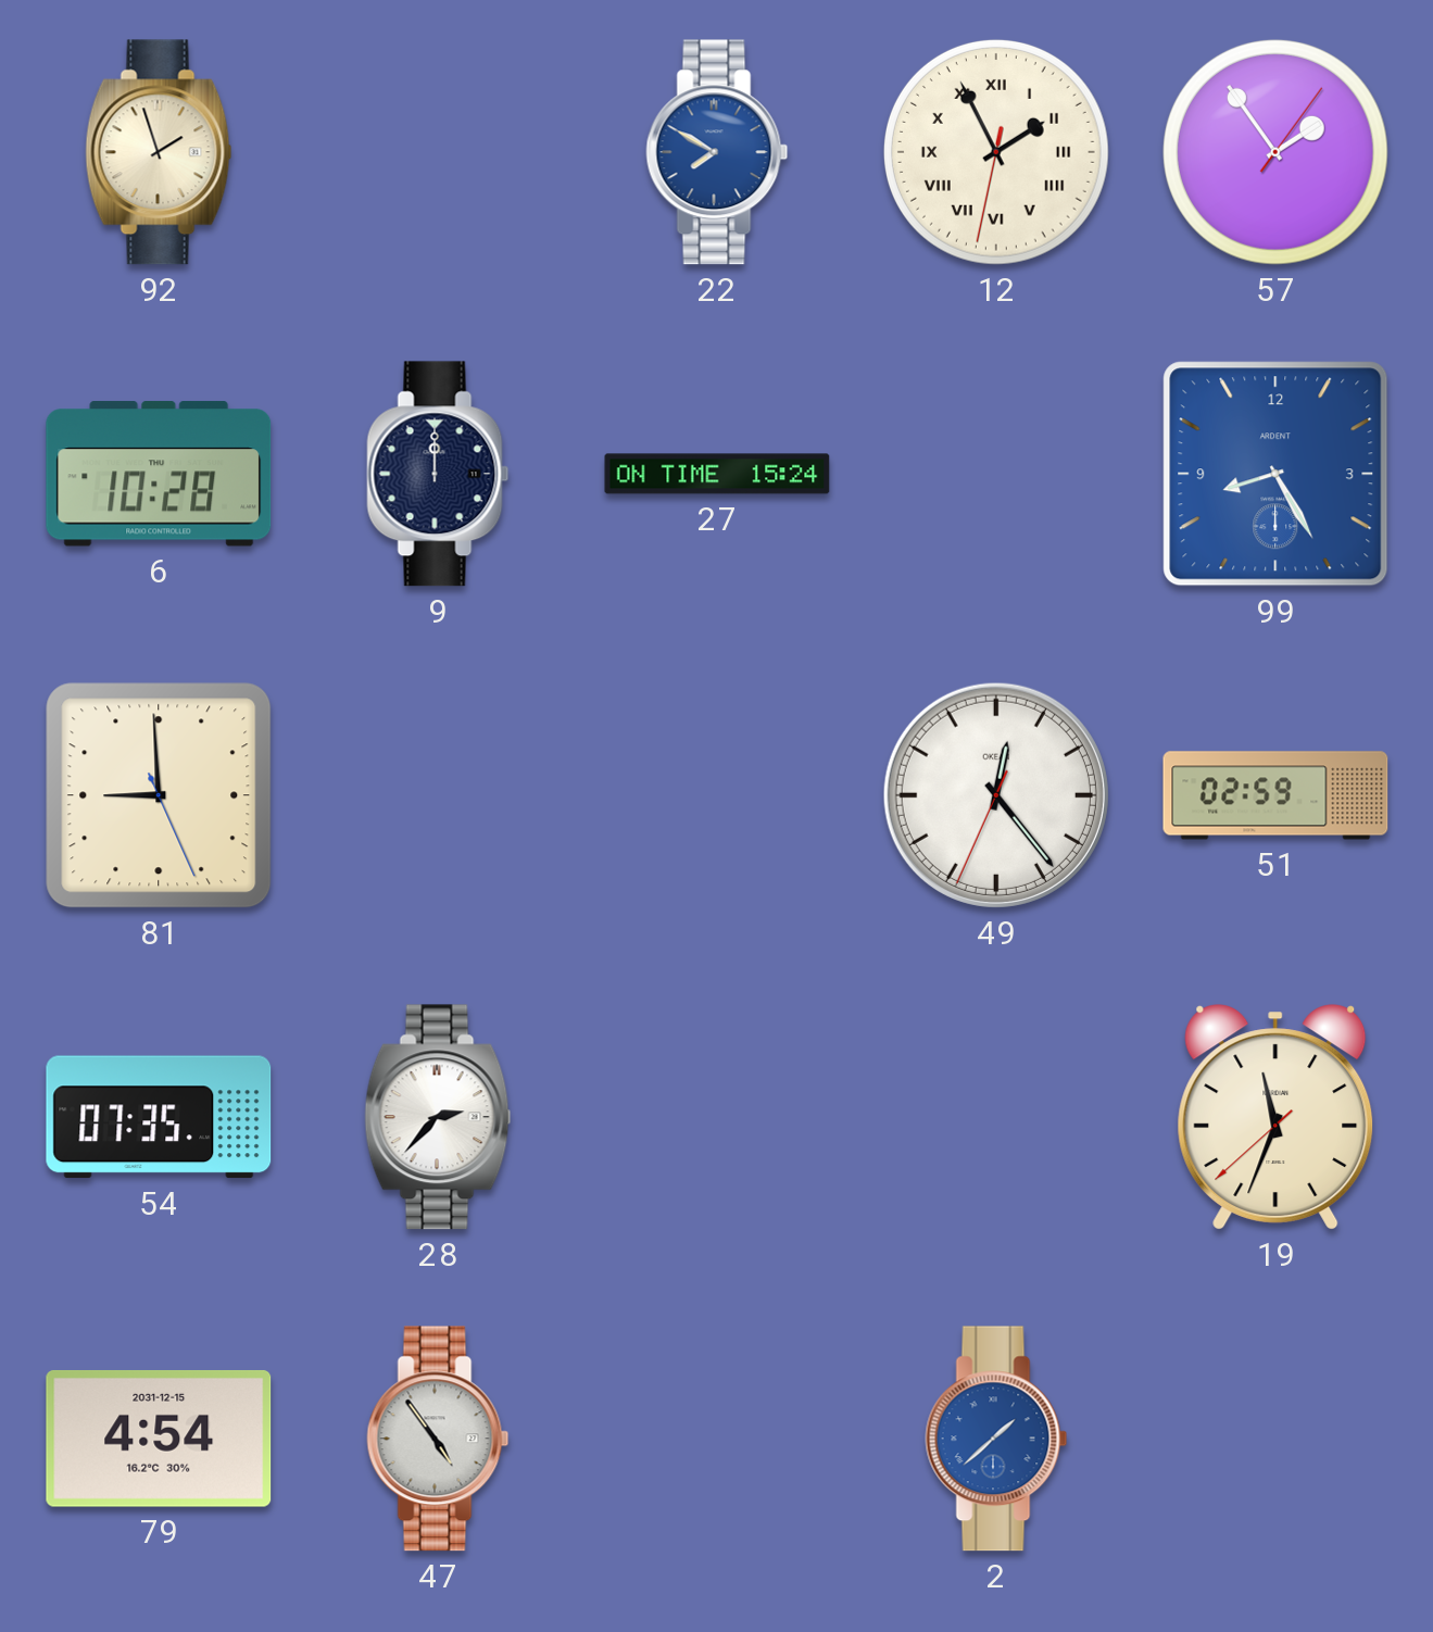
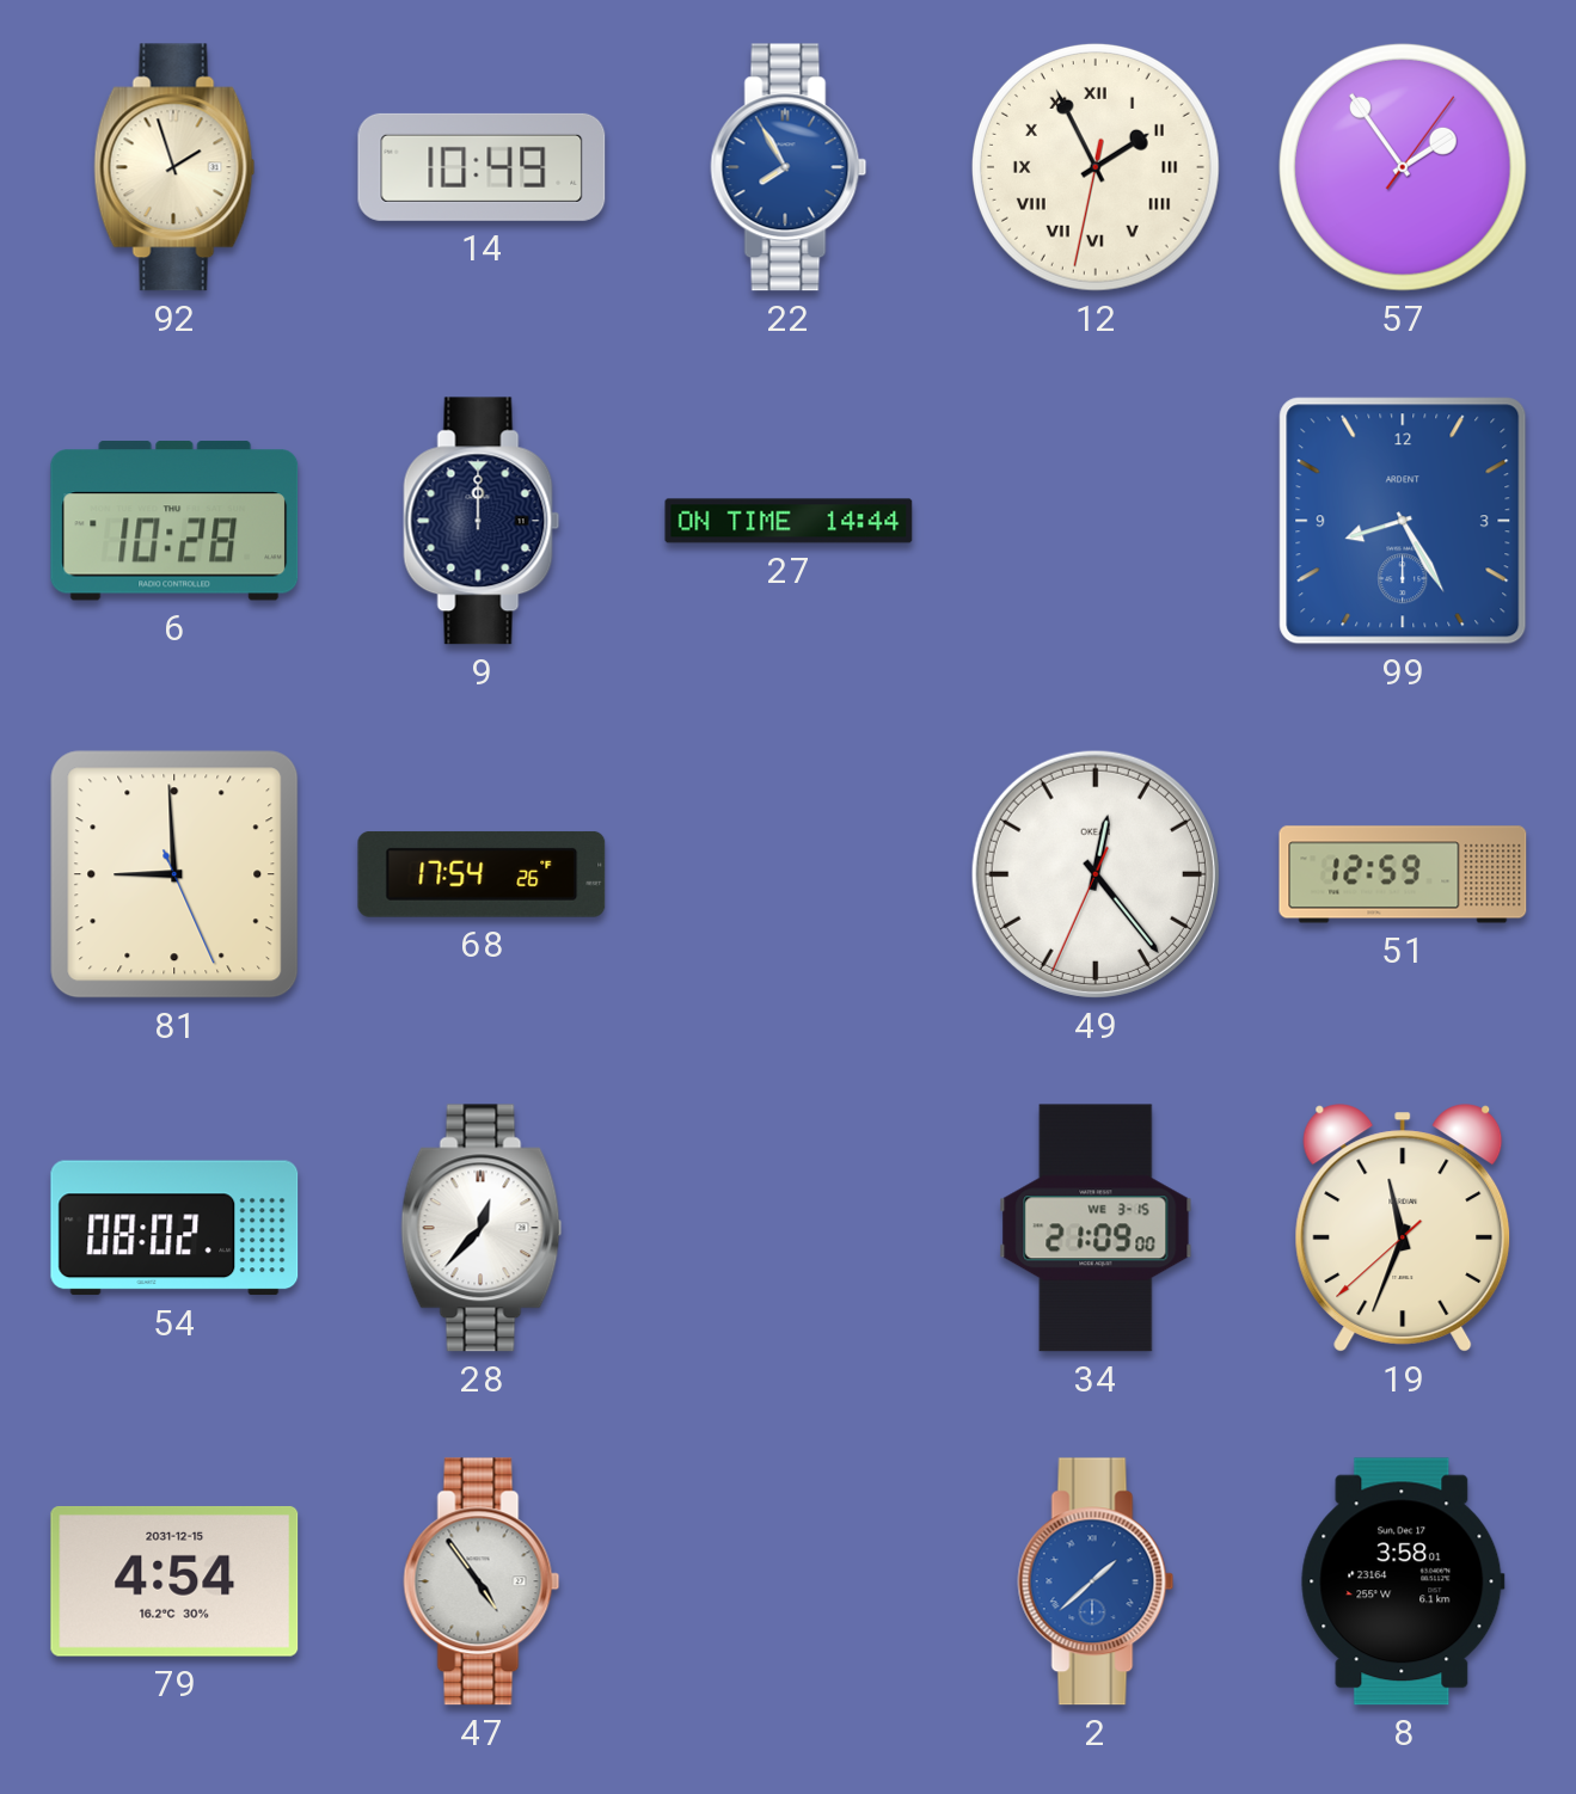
14: none -> 10:49 (482, 167)
22: 7:50 -> 7:55 (789, 167)
27: 15:24 -> 14:44 (789, 521)
68: none -> 17:54 (482, 874)
51: 02:59 -> 12:59 (1403, 874)
54: 07:35 -> 08:02 (174, 1228)
28: 2:37 -> 12:37 (482, 1228)
34: none -> 21:09 (1096, 1228)
8: none -> 3:58 (1403, 1581)
